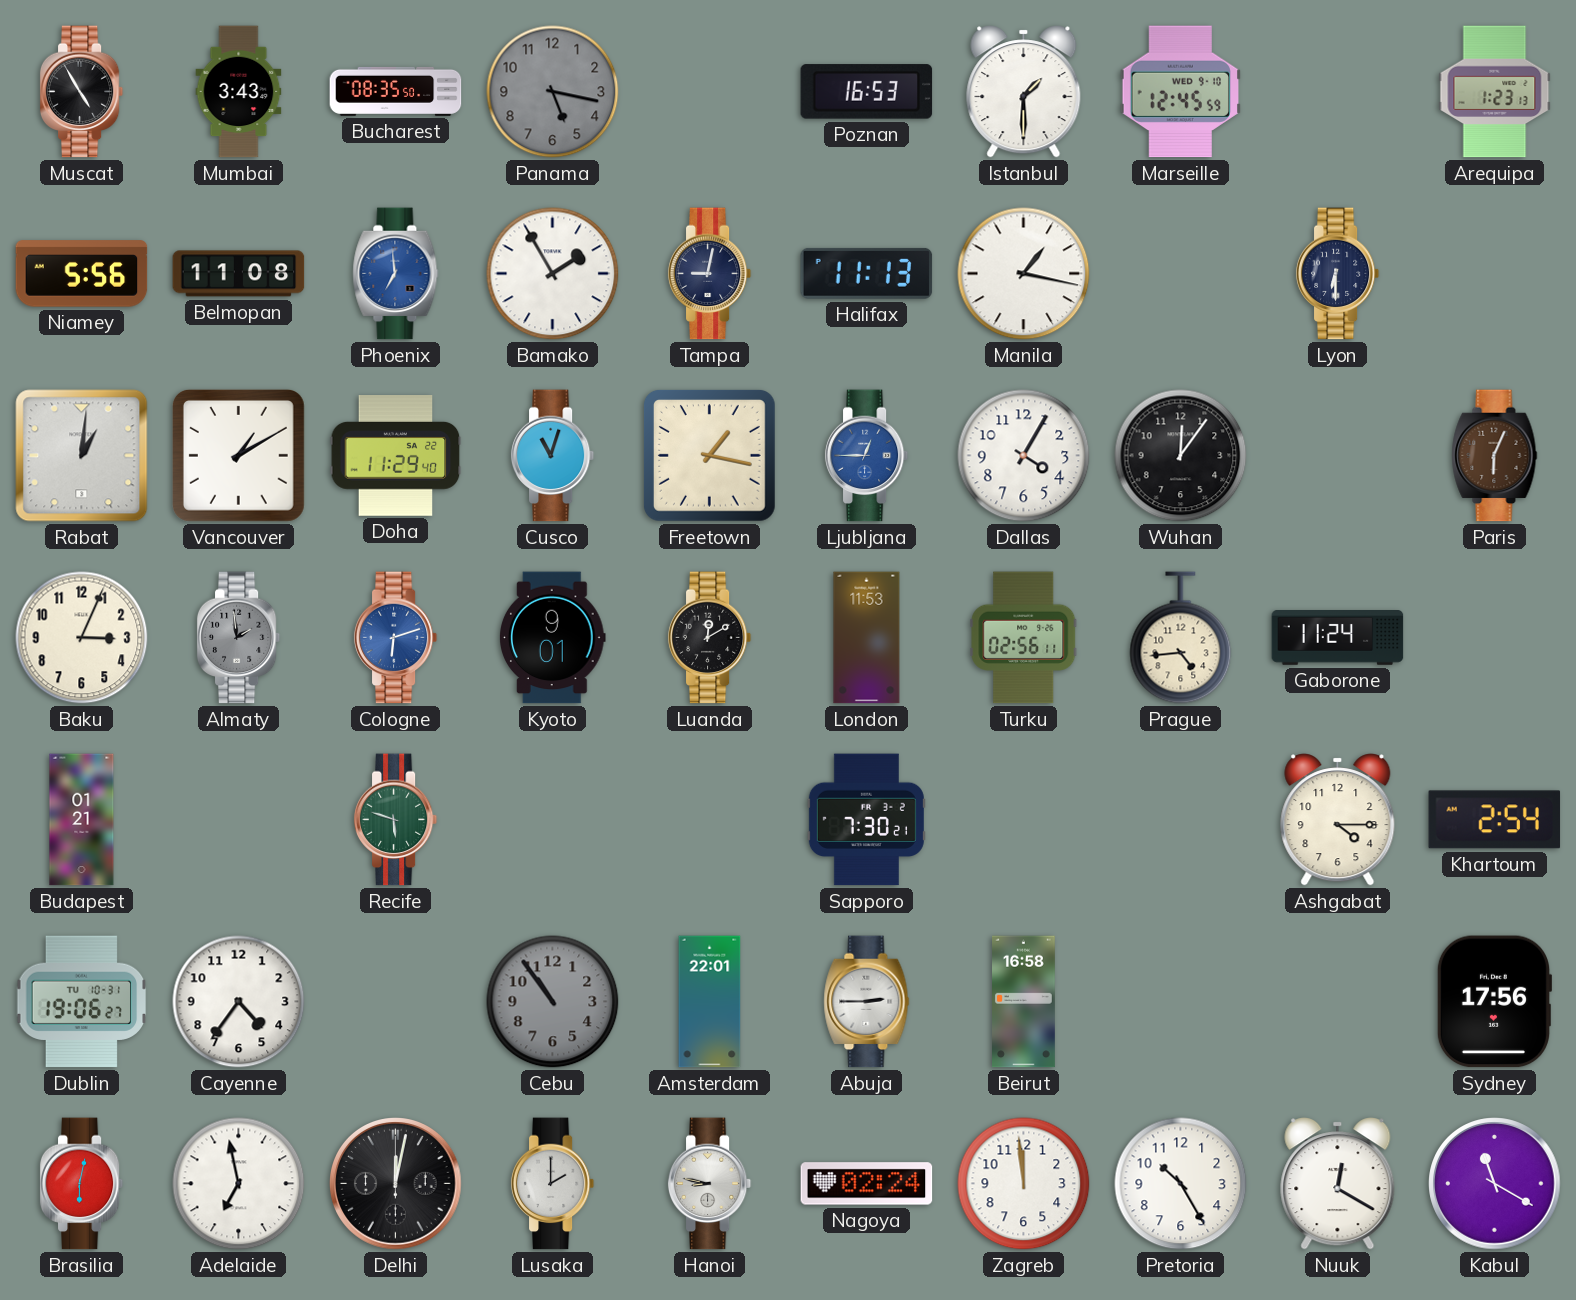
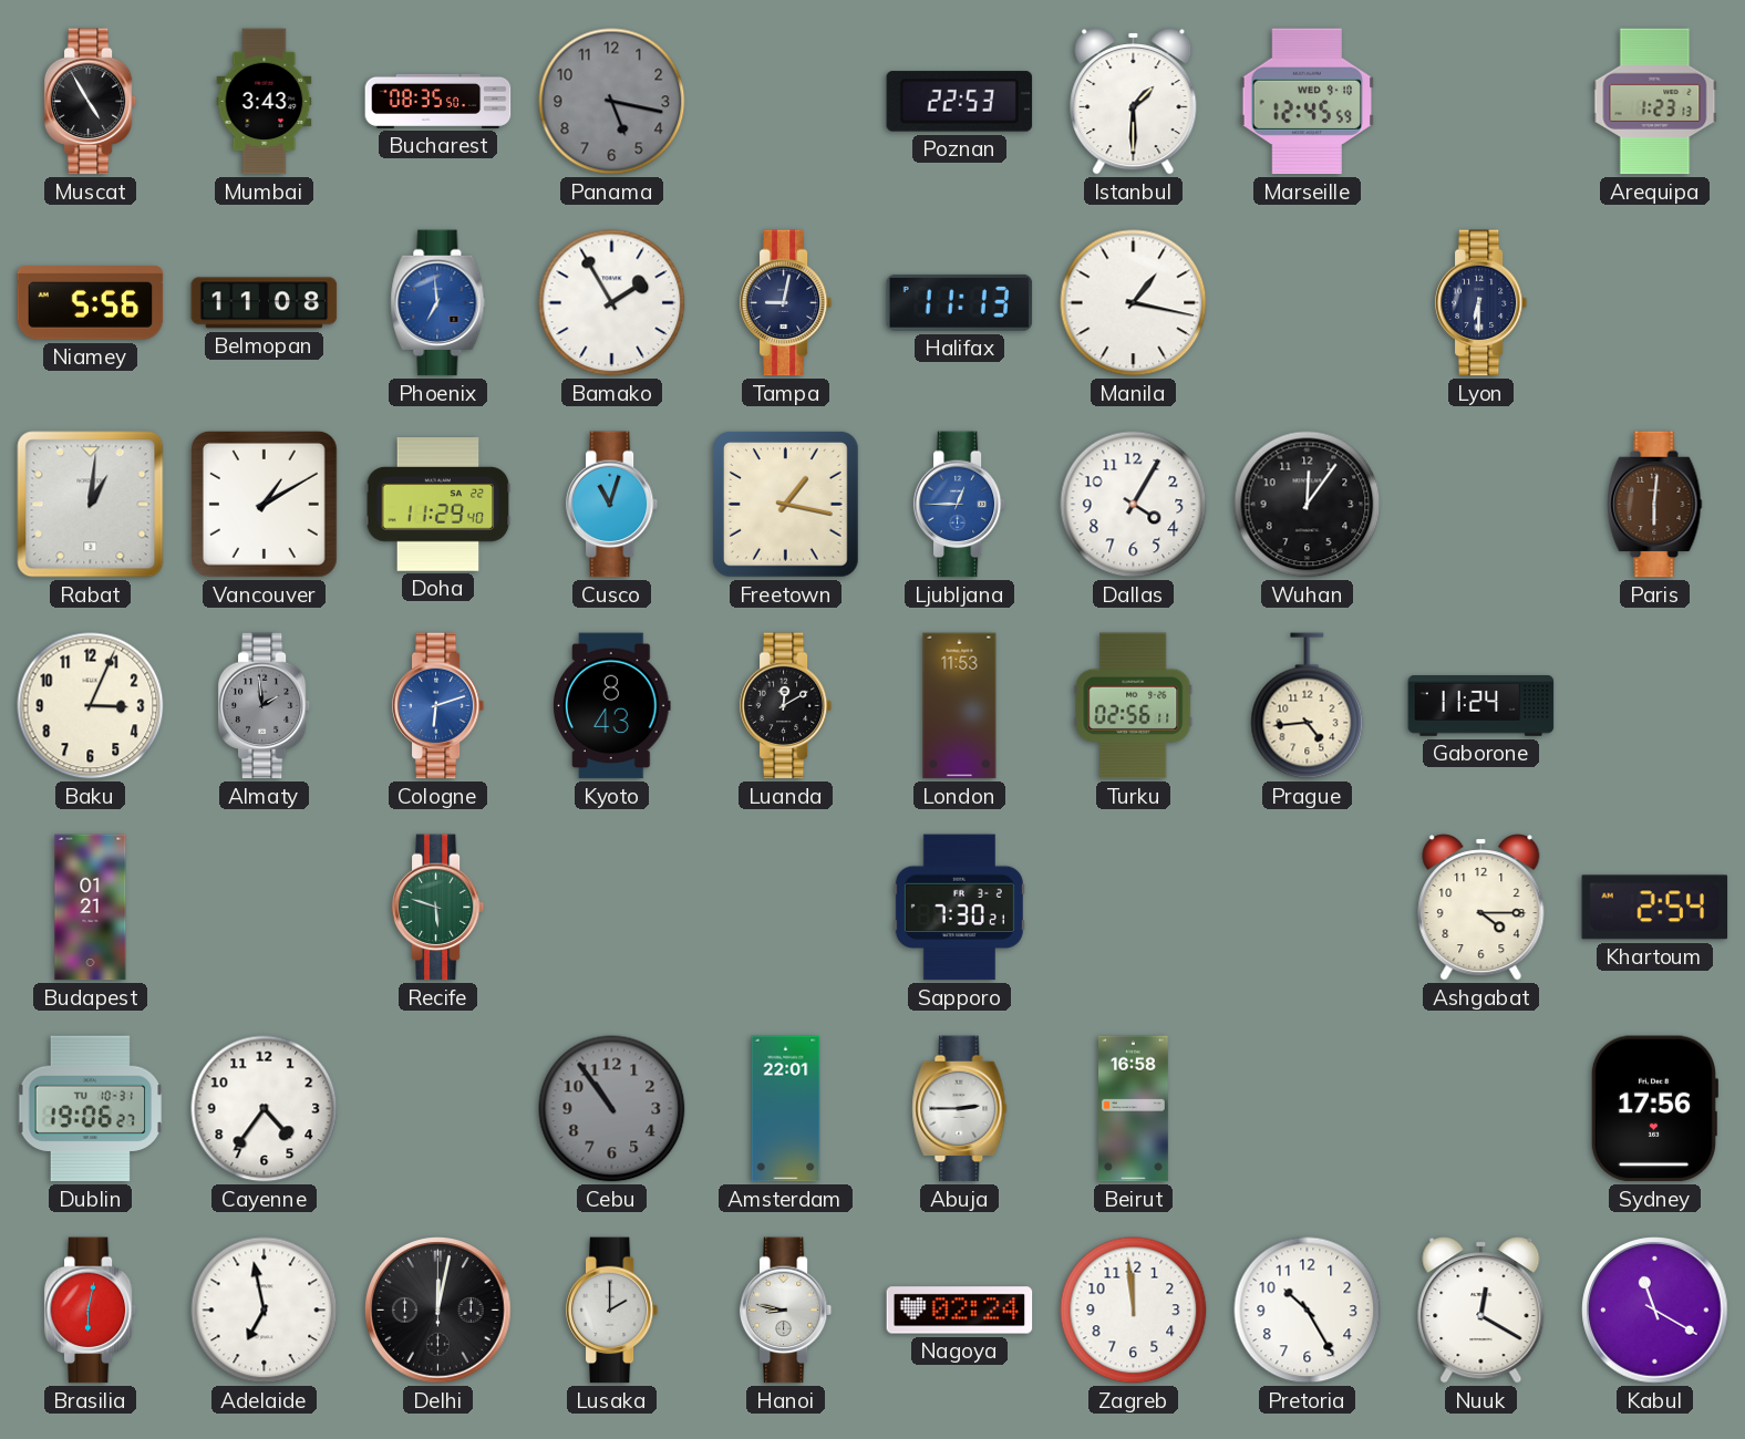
Poznan: 16:53 -> 22:53 (960, 102)
Paris: 6:04 -> 6:01 (1655, 505)
Kyoto: 9:01 -> 8:43 (611, 706)
